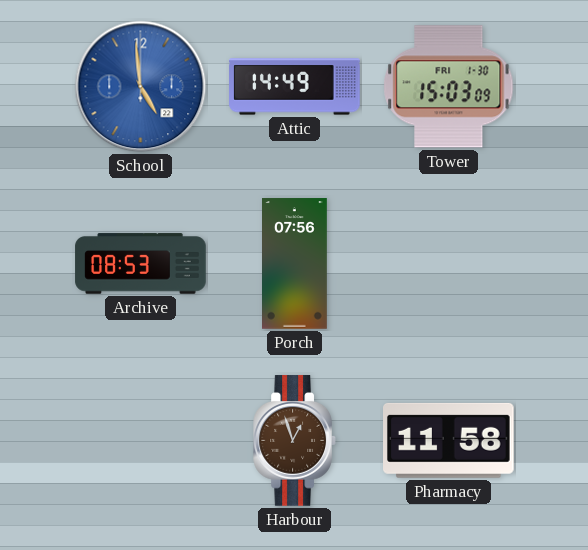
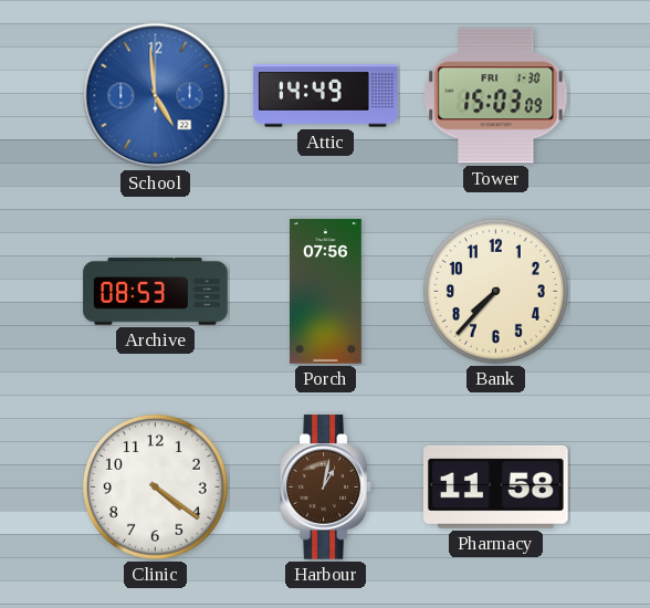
Bank: none -> 7:37 (495, 291)
Clinic: none -> 4:21 (155, 486)
Harbour: 12:57 -> 1:02 (326, 488)
